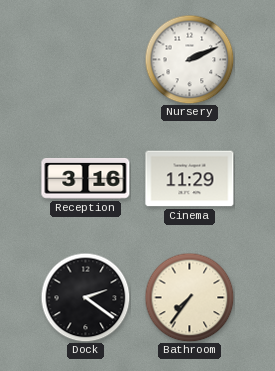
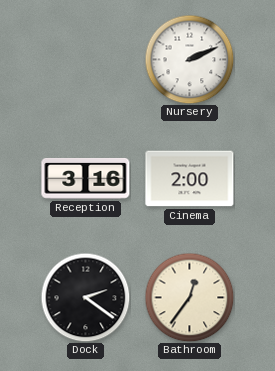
Cinema: 11:29 -> 2:00 (190, 179)
Bathroom: 7:36 -> 12:36 (189, 297)
